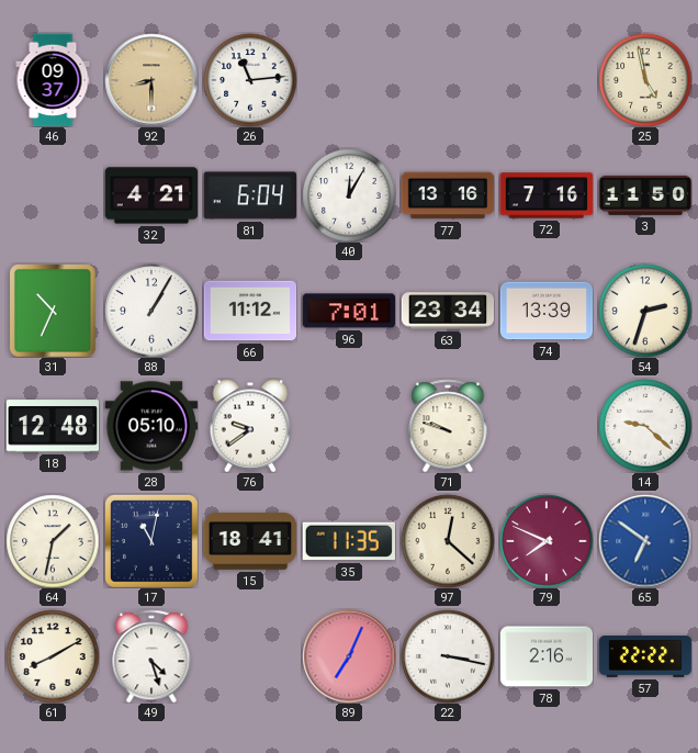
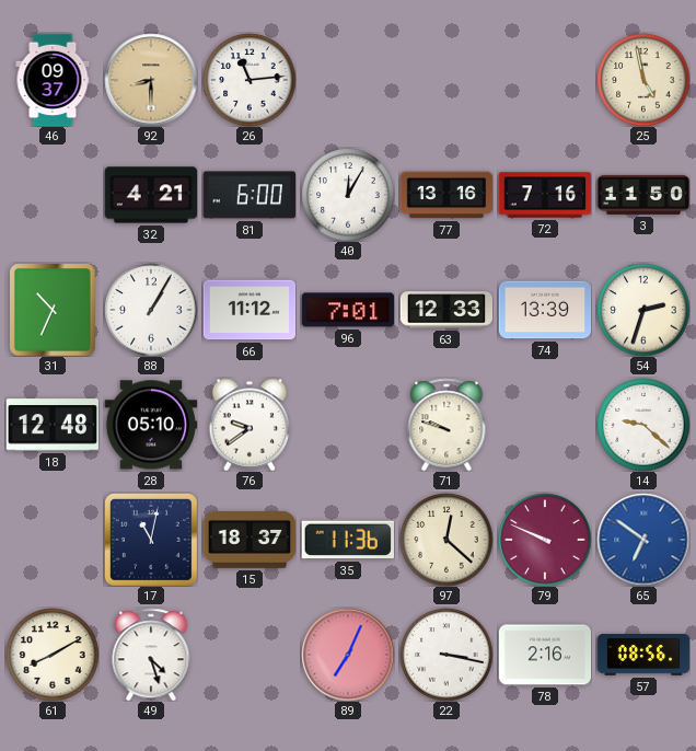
81: 6:04 -> 6:00 (248, 195)
63: 23:34 -> 12:33 (446, 310)
64: 1:32 -> none (53, 541)
15: 18:41 -> 18:37 (250, 541)
35: 11:35 -> 11:36 (347, 540)
79: 7:49 -> 9:49 (545, 540)
57: 22:22 -> 08:56 (643, 655)
